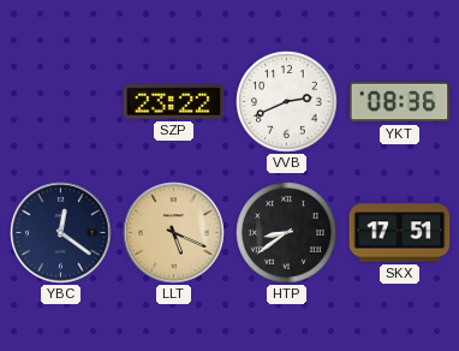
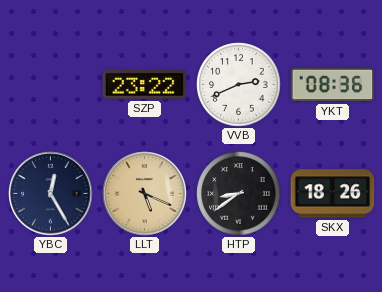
YBC: 12:21 -> 12:25 (51, 194)
SKX: 17:51 -> 18:26 (333, 194)
